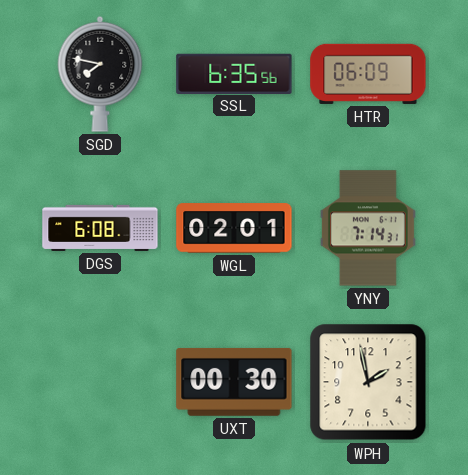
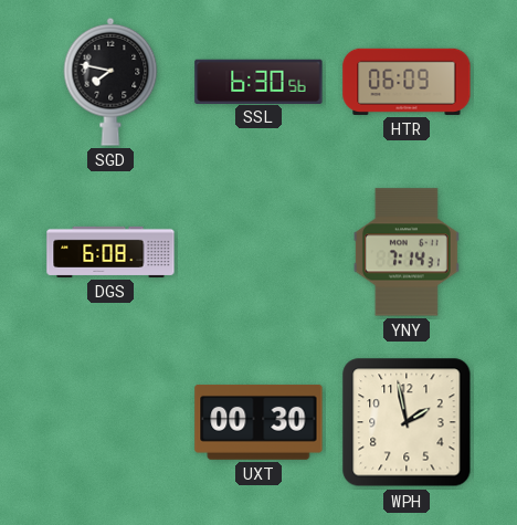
SSL: 6:35 -> 6:30 (258, 81)
WGL: 02:01 -> none (234, 228)
